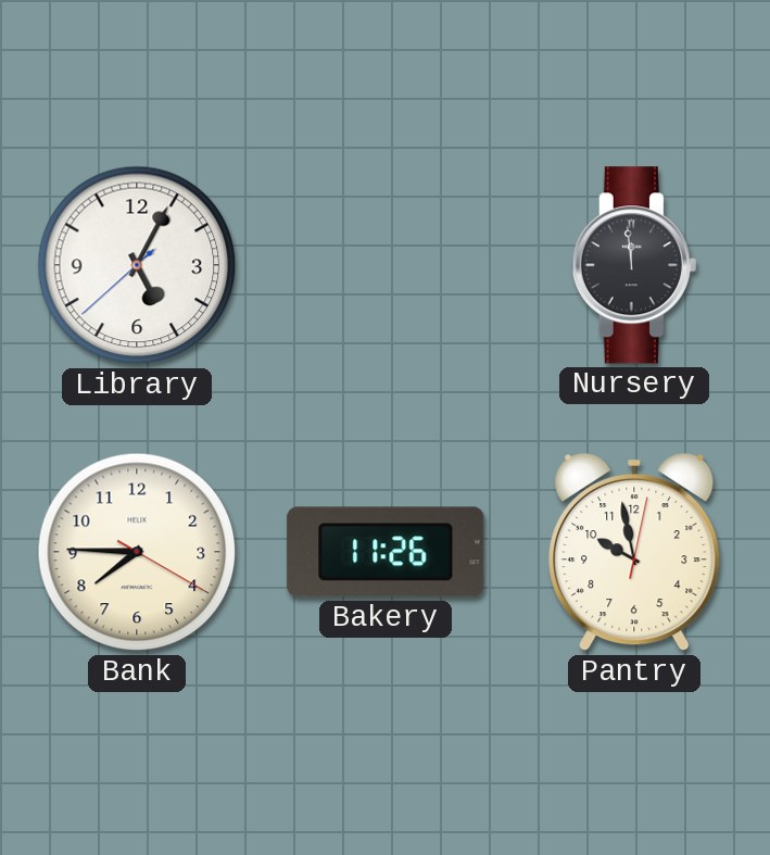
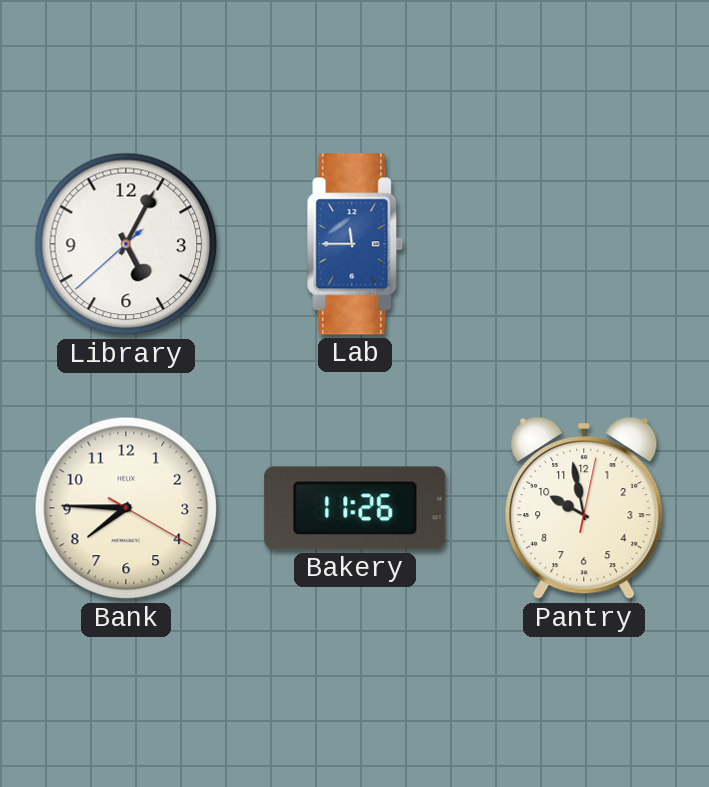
Lab: none -> 11:45 (355, 244)
Nursery: 11:59 -> none (634, 265)
